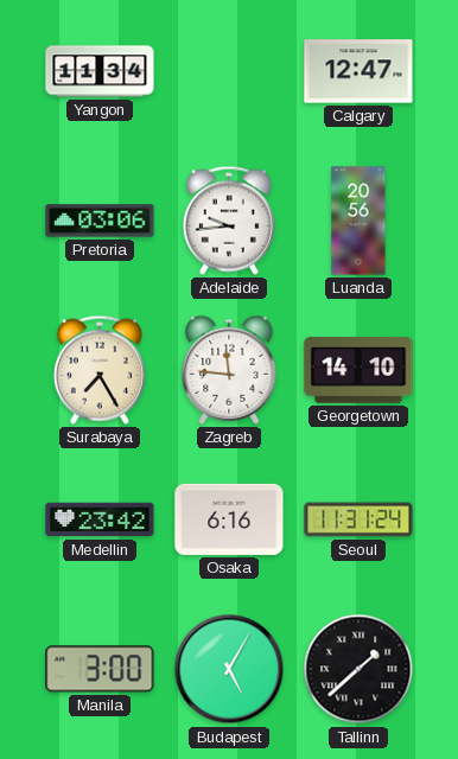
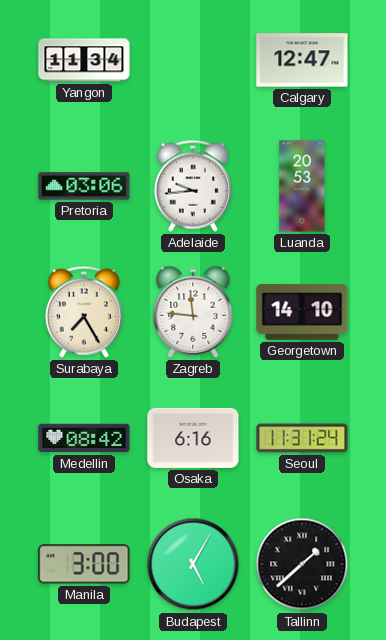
Luanda: 20:56 -> 20:53 (302, 186)
Medellin: 23:42 -> 08:42 (84, 438)
